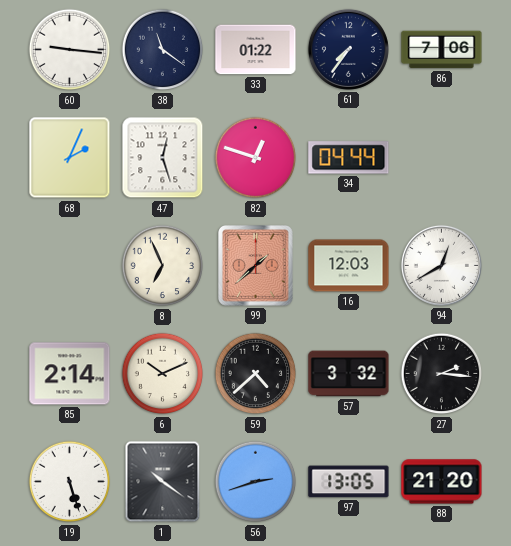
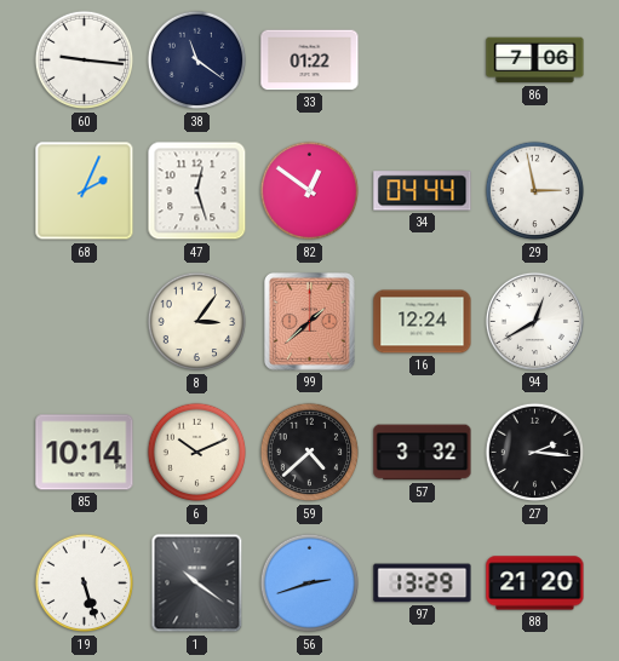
61: 7:36 -> none (348, 49)
82: 12:48 -> 12:51 (310, 191)
29: none -> 2:58 (535, 191)
8: 6:56 -> 3:06 (197, 322)
16: 12:03 -> 12:24 (423, 322)
85: 2:14 -> 10:14 (85, 453)
97: 13:05 -> 13:29 (423, 584)
